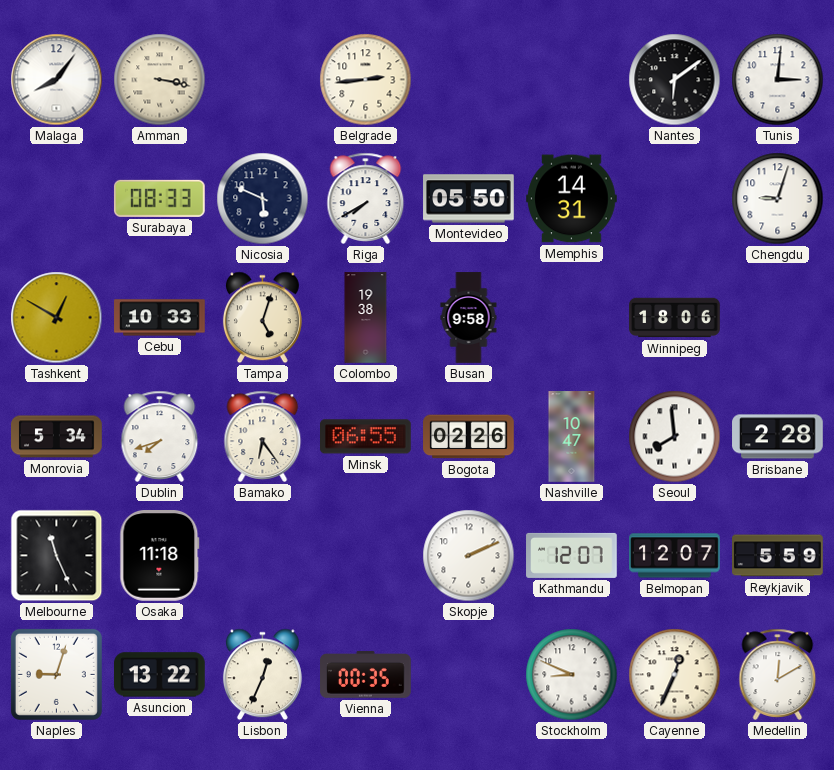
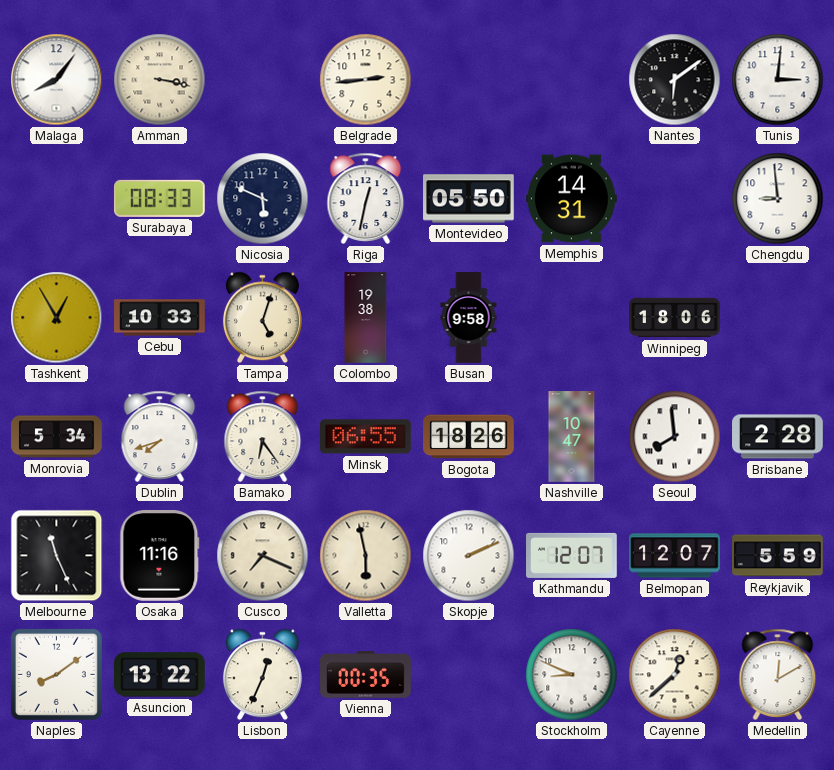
Riga: 7:40 -> 12:32 (366, 198)
Chengdu: 9:03 -> 8:59 (778, 199)
Tashkent: 12:50 -> 12:55 (57, 318)
Bogota: 02:26 -> 18:26 (469, 437)
Osaka: 11:18 -> 11:16 (160, 556)
Cusco: none -> 7:19 (263, 556)
Valletta: none -> 5:58 (366, 556)
Naples: 9:03 -> 8:09 (56, 674)
Cayenne: 12:34 -> 12:38 (675, 675)
